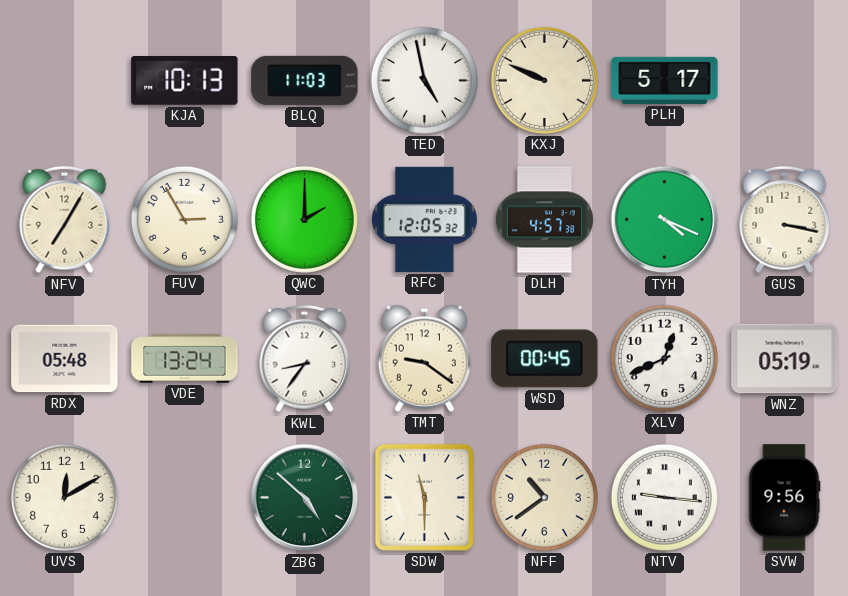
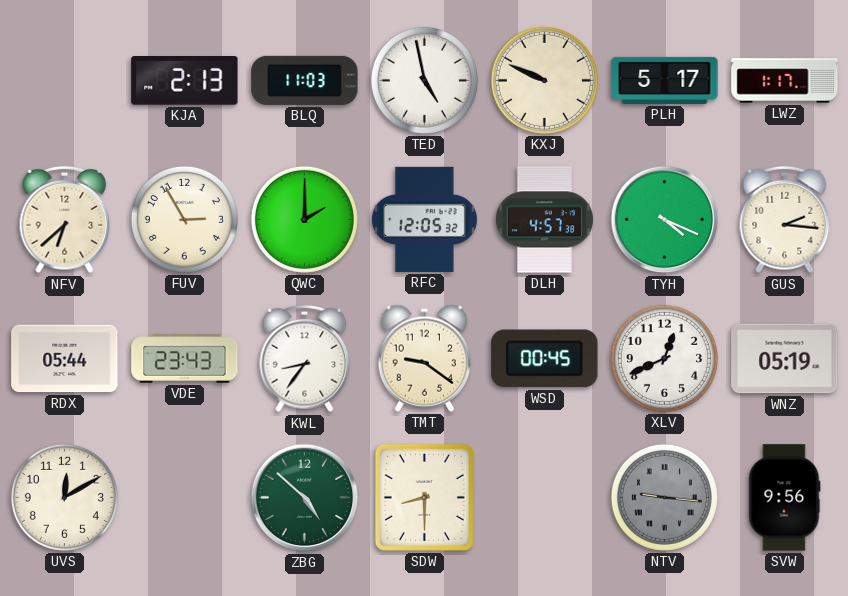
KJA: 10:13 -> 2:13 (185, 81)
LWZ: none -> 1:17 (785, 81)
NFV: 7:05 -> 6:38 (65, 220)
GUS: 3:17 -> 2:16 (785, 220)
RDX: 05:48 -> 05:44 (65, 359)
VDE: 13:24 -> 23:43 (185, 359)
SDW: 11:30 -> 8:30 (424, 497)
NFF: 10:39 -> none (544, 497)
NTV dial: white -> grey (664, 497)
